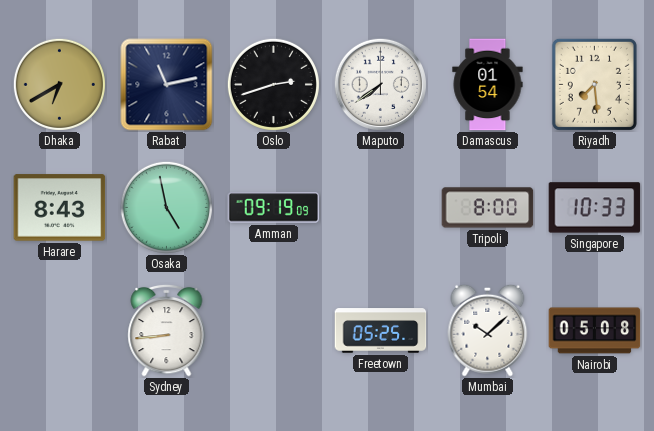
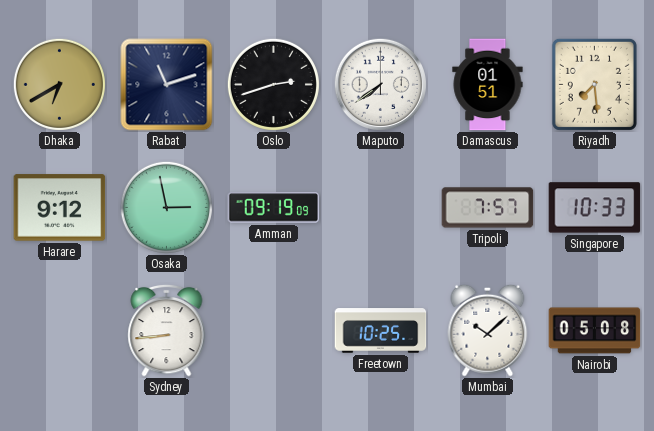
Rabat: 11:13 -> 11:12 (167, 85)
Damascus: 01:54 -> 01:51 (488, 85)
Harare: 8:43 -> 9:12 (60, 208)
Osaka: 4:58 -> 2:58 (166, 207)
Tripoli: 8:00 -> 7:57 (488, 208)
Freetown: 05:25 -> 10:25 (381, 331)
